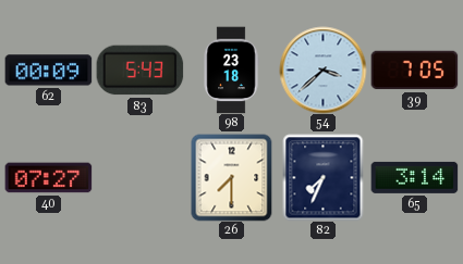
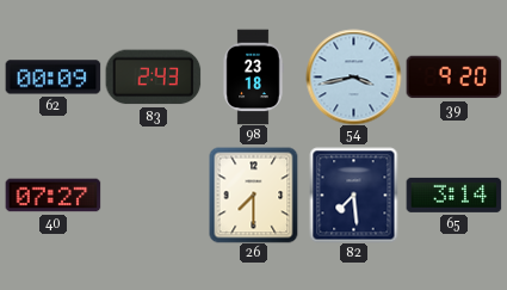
83: 5:43 -> 2:43 (153, 78)
54: 3:38 -> 3:43 (353, 76)
39: 7:05 -> 9:20 (453, 78)
82: 7:34 -> 7:29 (354, 195)
